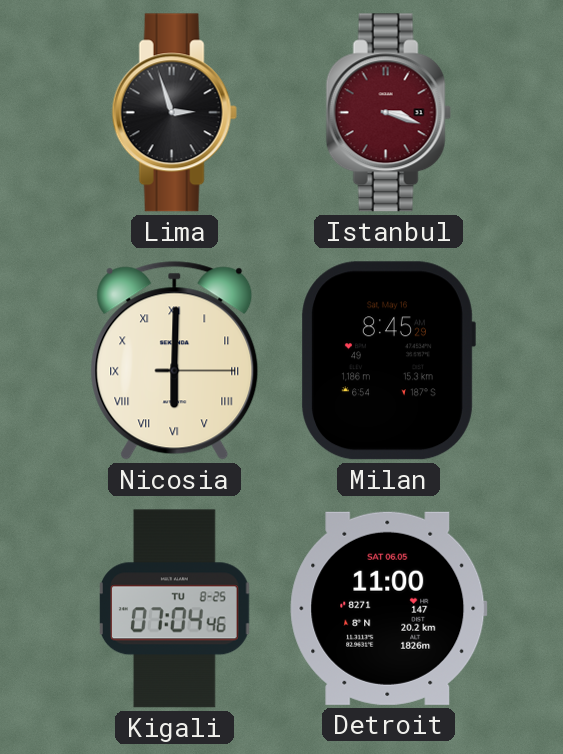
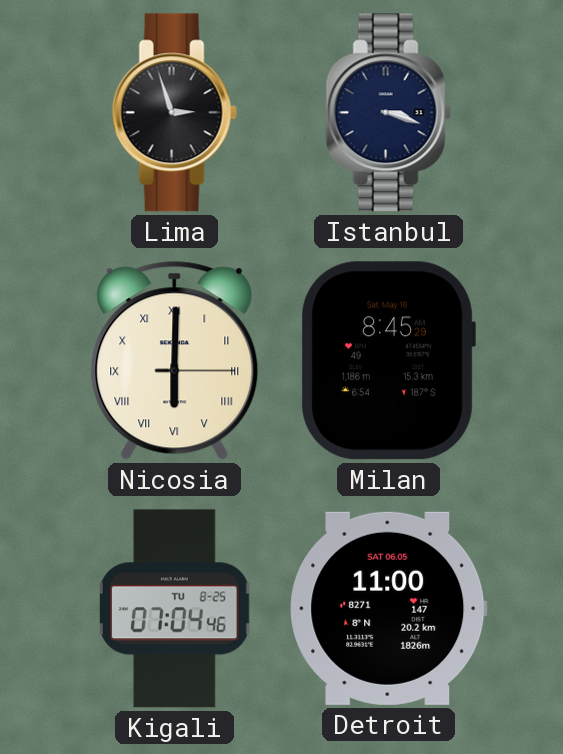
Istanbul dial: burgundy -> navy (388, 113)
